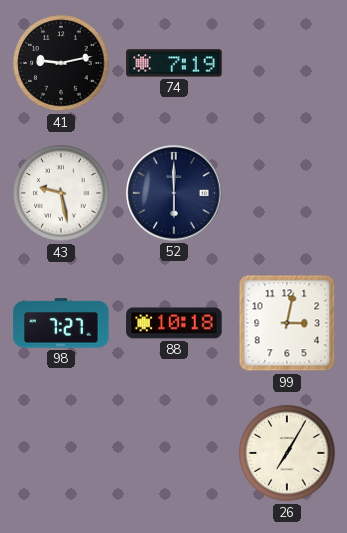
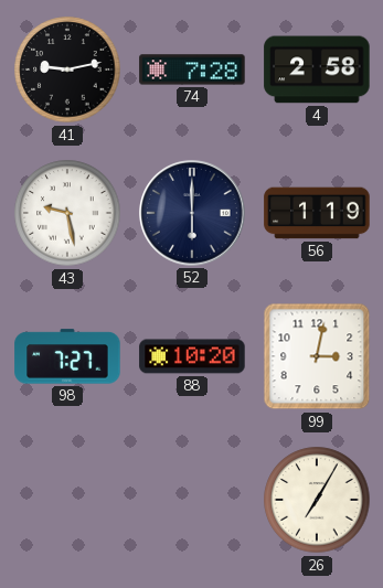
74: 7:19 -> 7:28 (192, 70)
4: none -> 2:58 (317, 70)
56: none -> 1:19 (317, 213)
88: 10:18 -> 10:20 (192, 356)
